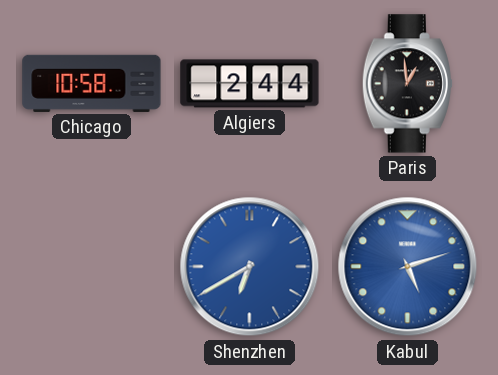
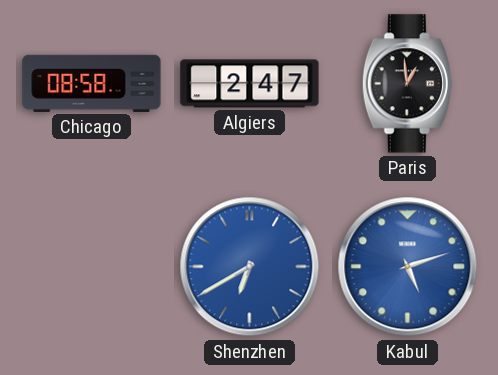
Chicago: 10:58 -> 08:58 (92, 83)
Algiers: 2:44 -> 2:47 (250, 84)
